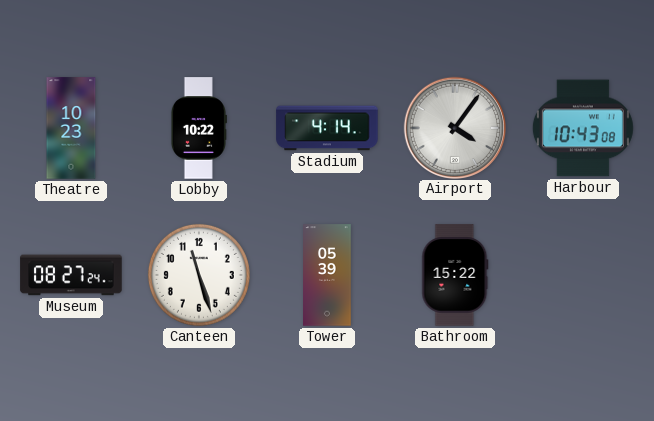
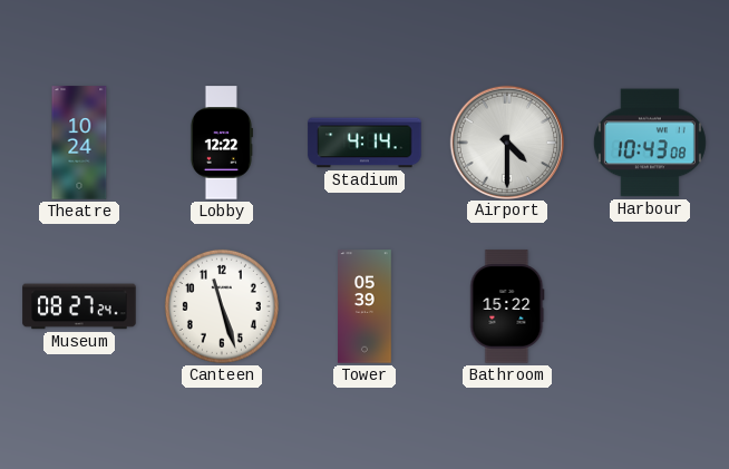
Theatre: 10:23 -> 10:24 (79, 143)
Lobby: 10:22 -> 12:22 (221, 143)
Airport: 4:06 -> 4:30 (506, 141)
